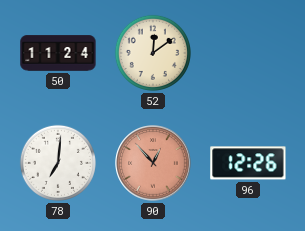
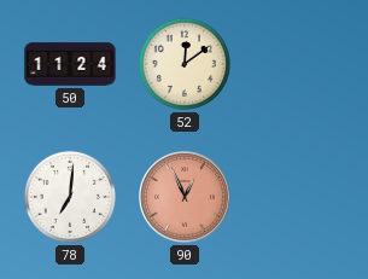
90: 12:53 -> 12:56 (185, 197)
96: 12:26 -> none (248, 163)
